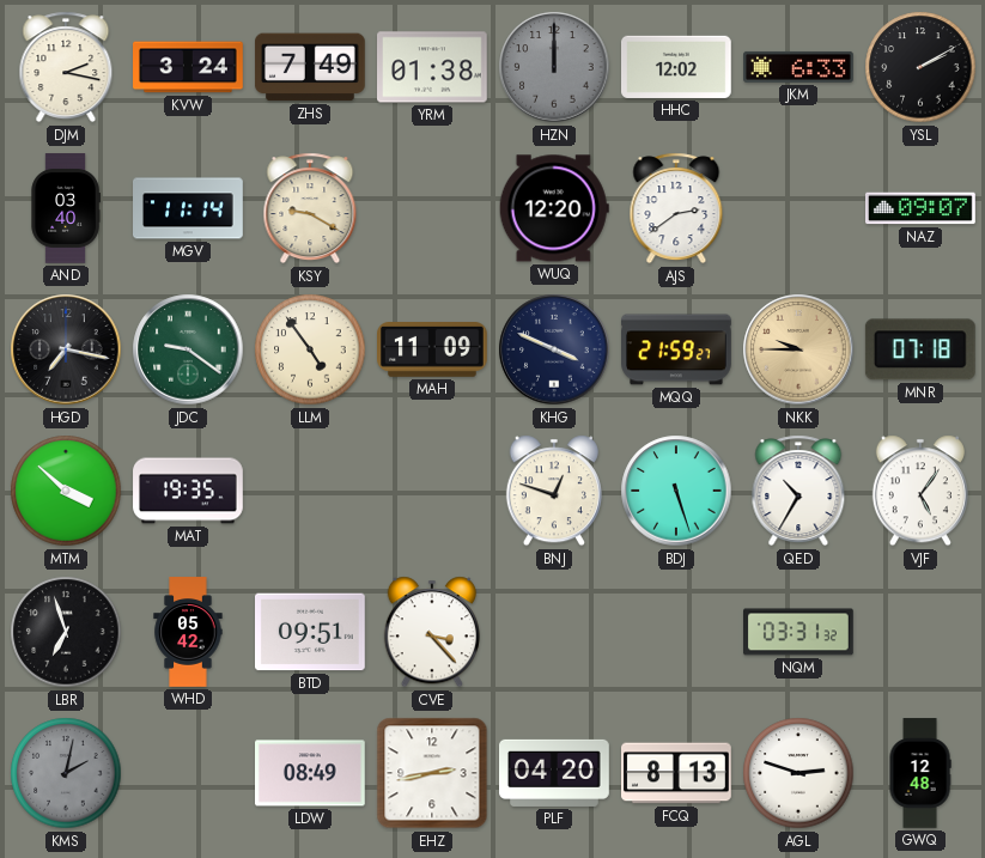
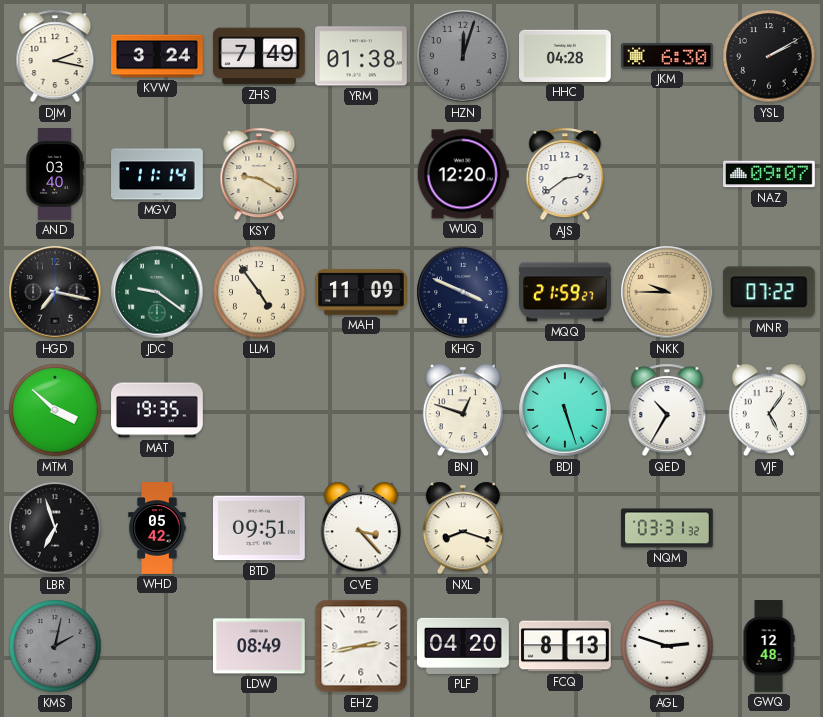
HZN: 12:00 -> 12:03 (463, 56)
HHC: 12:02 -> 04:28 (566, 56)
JKM: 6:33 -> 6:30 (668, 56)
MNR: 07:18 -> 07:22 (769, 292)
NXL: none -> 8:18 (463, 528)
